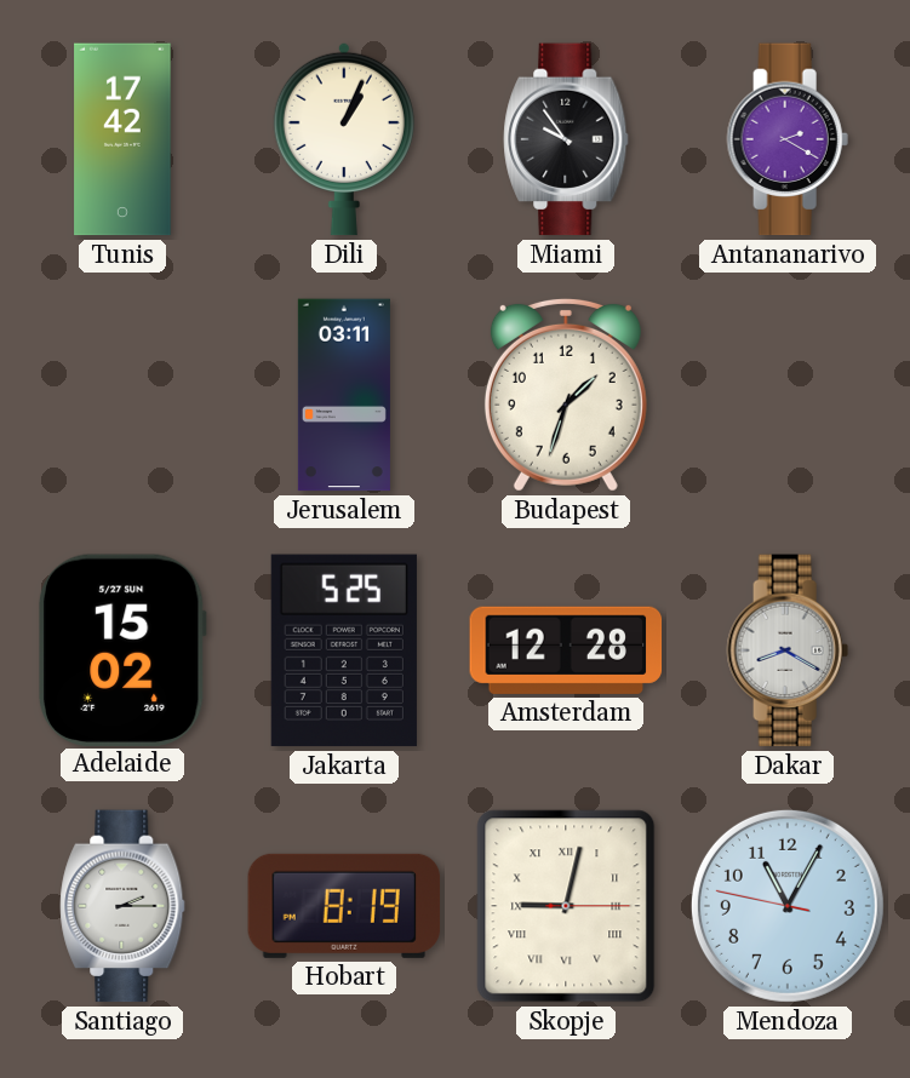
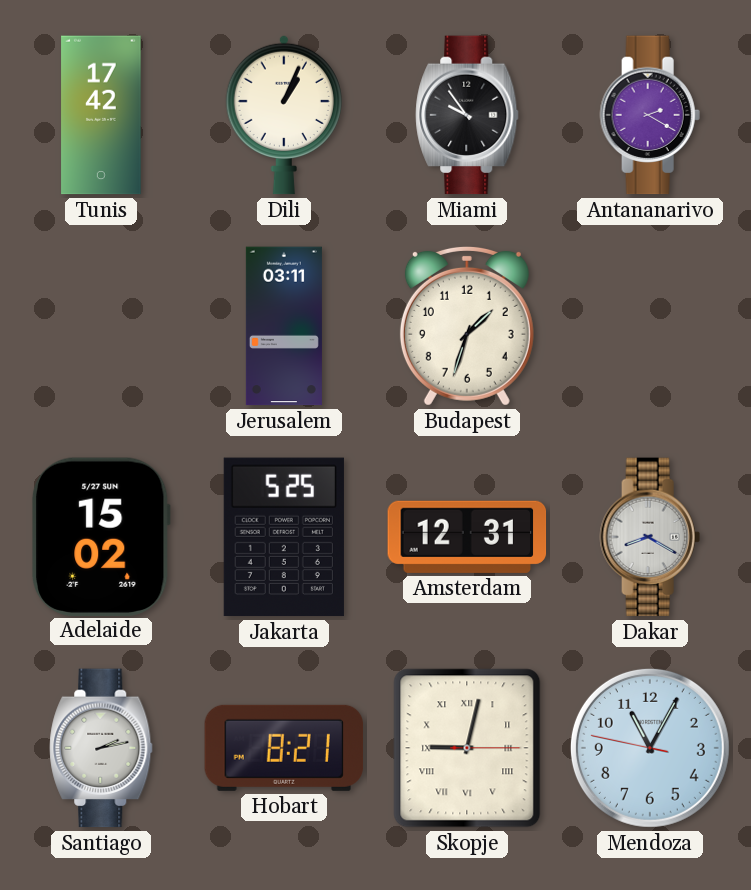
Amsterdam: 12:28 -> 12:31 (467, 537)
Santiago: 2:15 -> 2:13 (101, 748)
Hobart: 8:19 -> 8:21 (284, 748)
